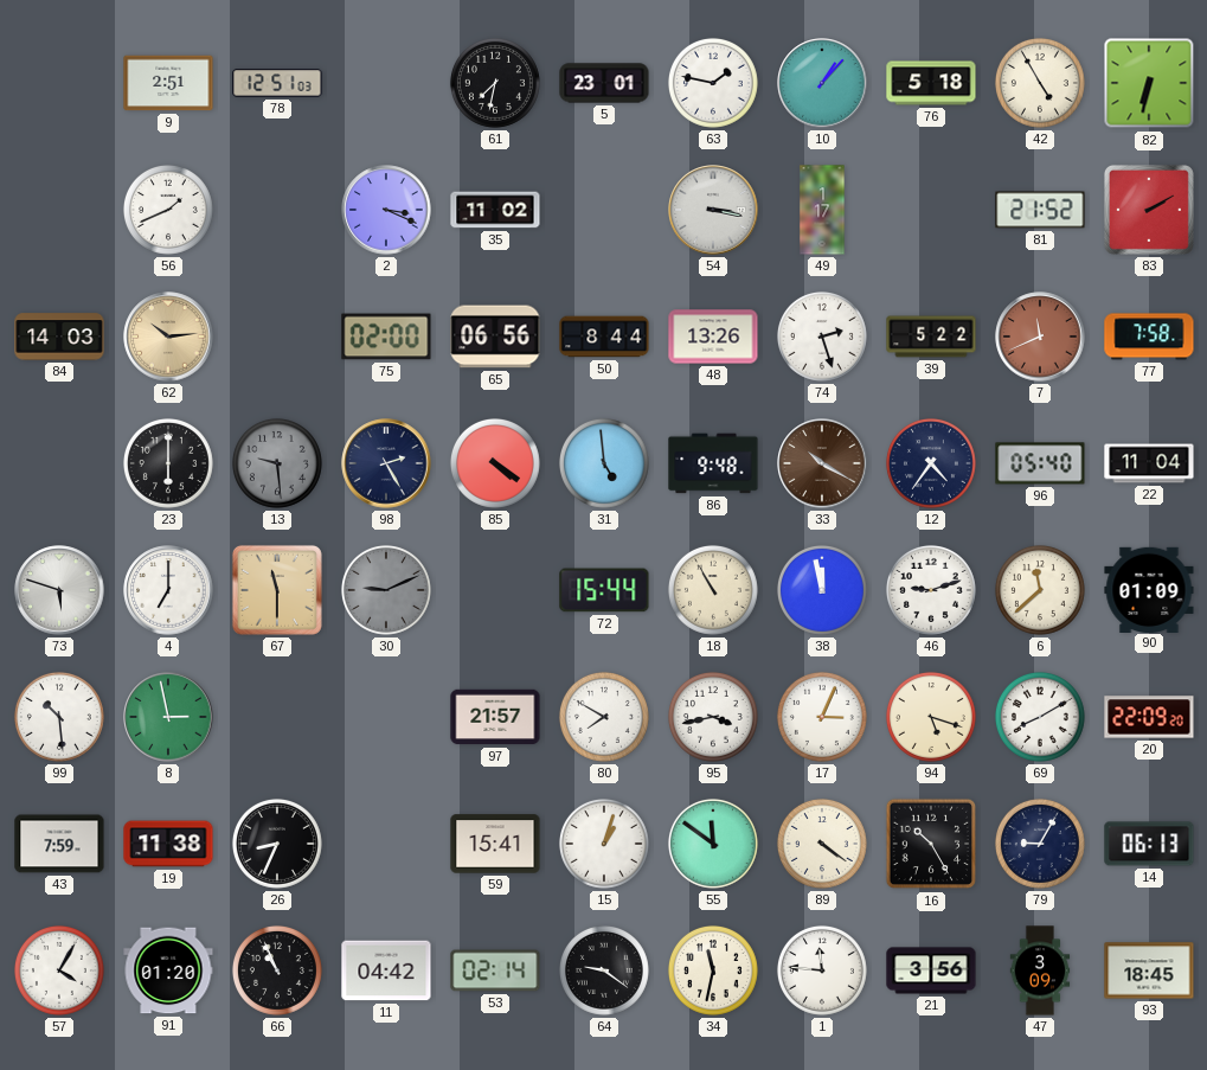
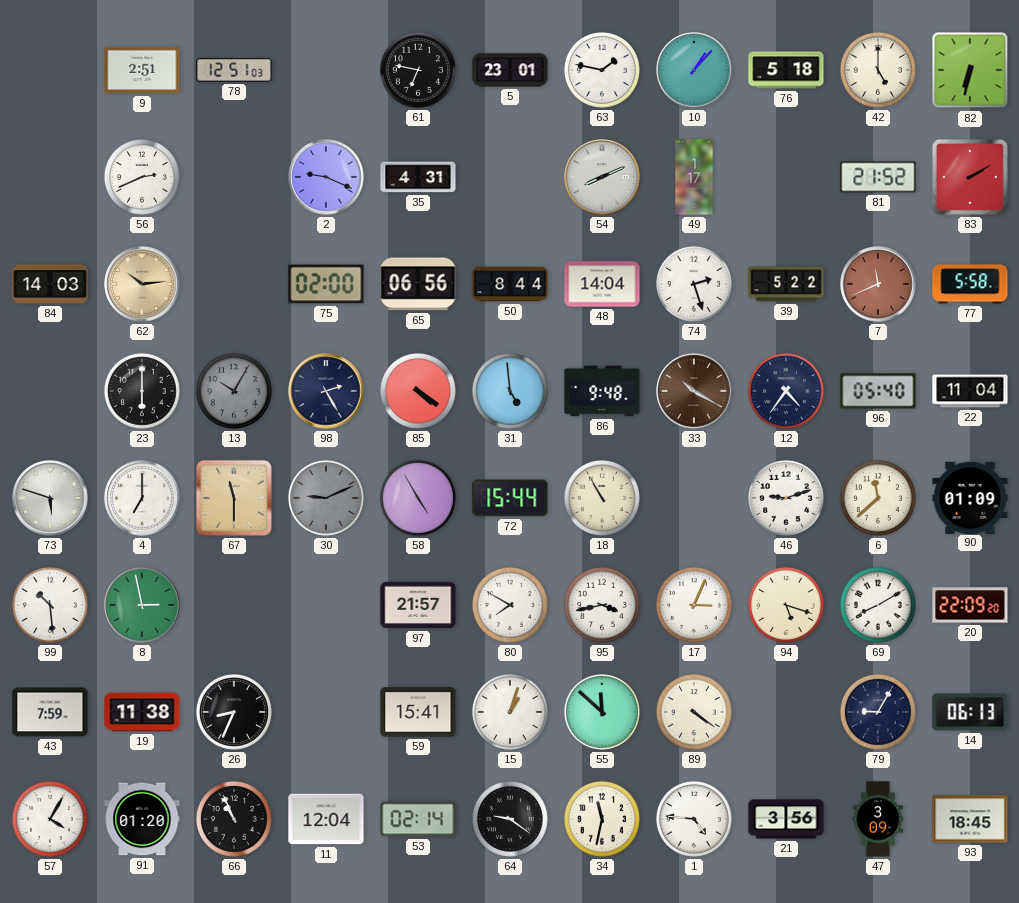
61: 7:32 -> 6:47 (418, 70)
42: 4:55 -> 5:00 (878, 70)
56: 1:41 -> 2:41 (142, 177)
2: 3:19 -> 9:19 (326, 177)
35: 11:02 -> 4:31 (418, 177)
54: 3:17 -> 8:11 (602, 177)
48: 13:26 -> 14:04 (602, 284)
77: 7:58 -> 5:58 (970, 284)
13: 9:29 -> 10:05 (234, 391)
58: none -> 4:55 (418, 498)
38: 11:58 -> none (822, 590)
55: 11:51 -> 11:52 (602, 712)
16: 10:25 -> none (931, 844)
11: 04:42 -> 12:04 (326, 819)
1: 11:46 -> 4:46 (694, 819)
